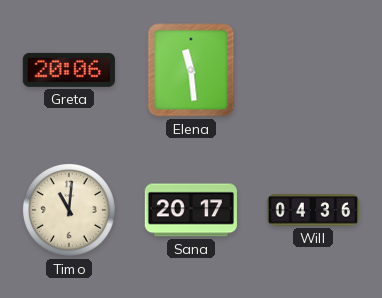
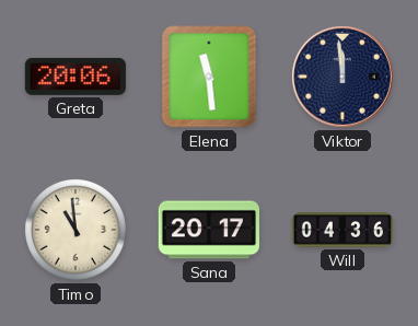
Viktor: none -> 11:59 (342, 77)
Timo: 11:01 -> 10:59 (76, 230)
